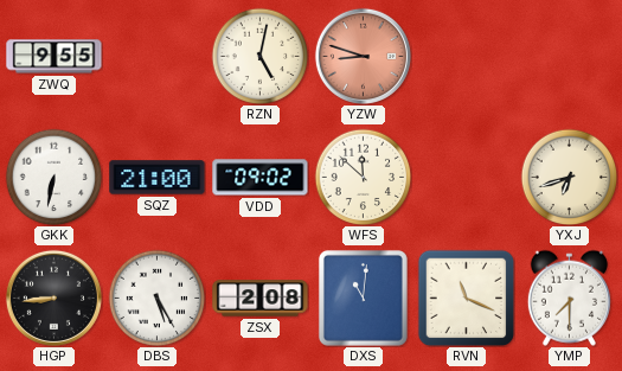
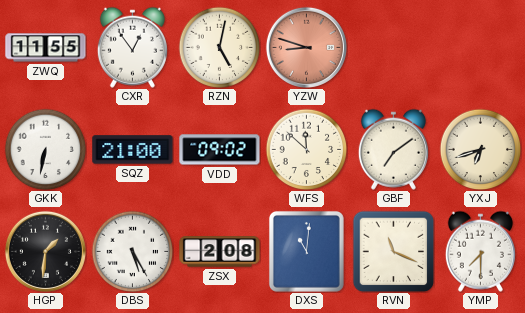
ZWQ: 9:55 -> 11:55 (46, 48)
CXR: none -> 12:54 (132, 47)
GBF: none -> 7:09 (393, 149)
HGP: 8:44 -> 1:31 (45, 251)
